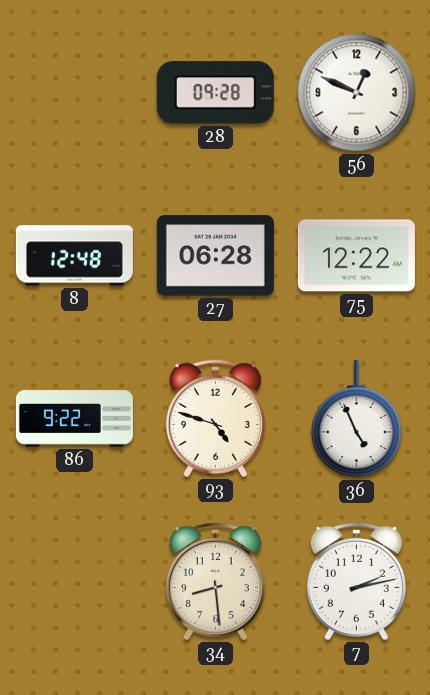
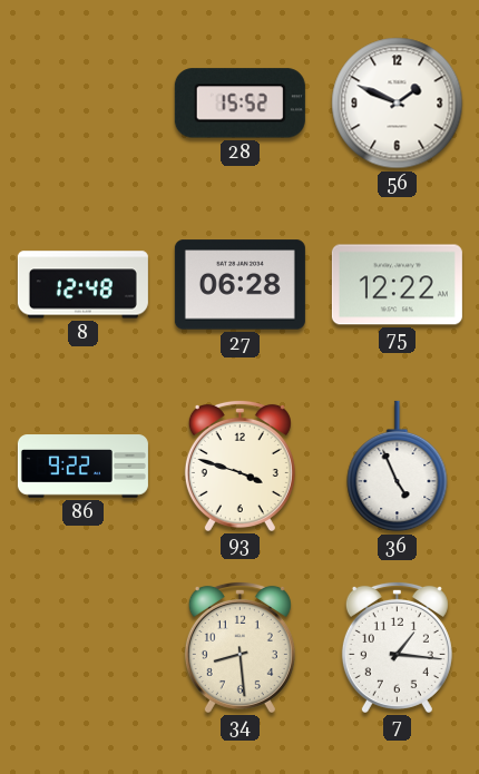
28: 09:28 -> 15:52 (239, 104)
56: 12:49 -> 1:49 (398, 104)
93: 4:48 -> 3:48 (239, 466)
7: 2:13 -> 1:16 (397, 647)
